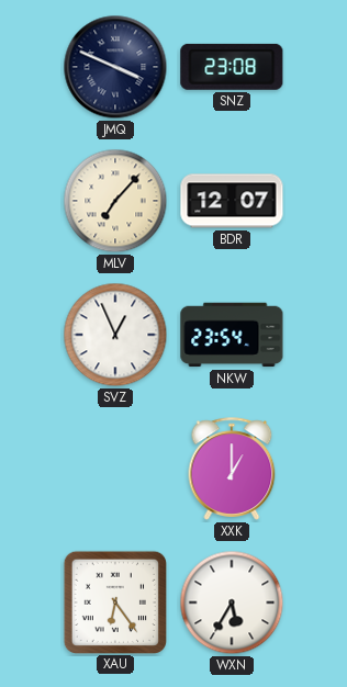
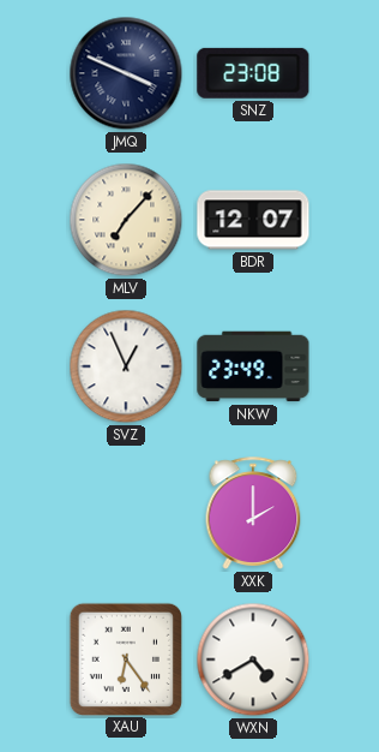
NKW: 23:54 -> 23:49 (253, 366)
XXK: 1:00 -> 2:00 (253, 513)
WXN: 5:35 -> 4:40 (253, 660)
